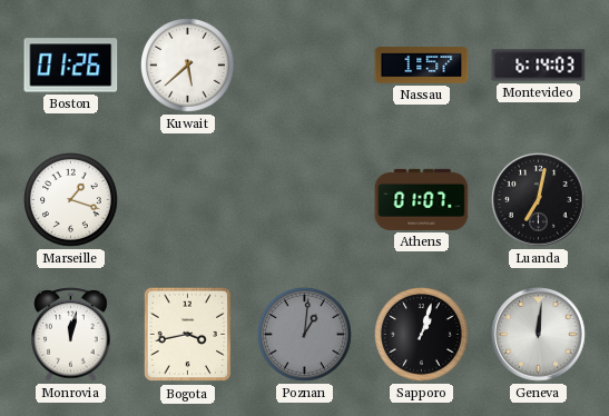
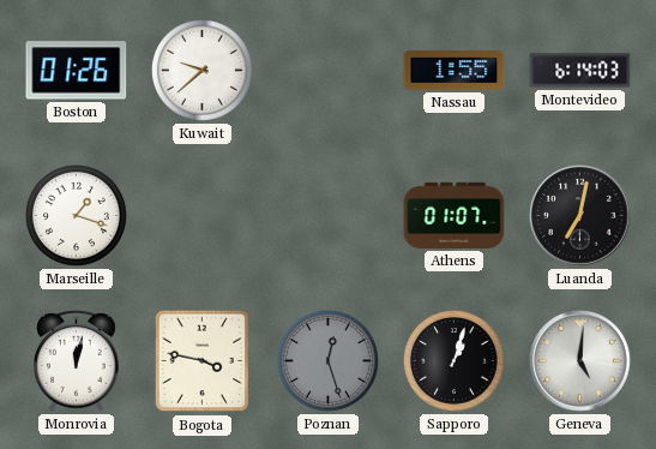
Kuwait: 5:38 -> 9:38 (203, 71)
Nassau: 1:57 -> 1:55 (455, 71)
Bogota: 3:43 -> 3:47 (203, 361)
Poznan: 1:01 -> 12:27 (329, 361)
Geneva: 12:01 -> 5:01 (580, 361)
